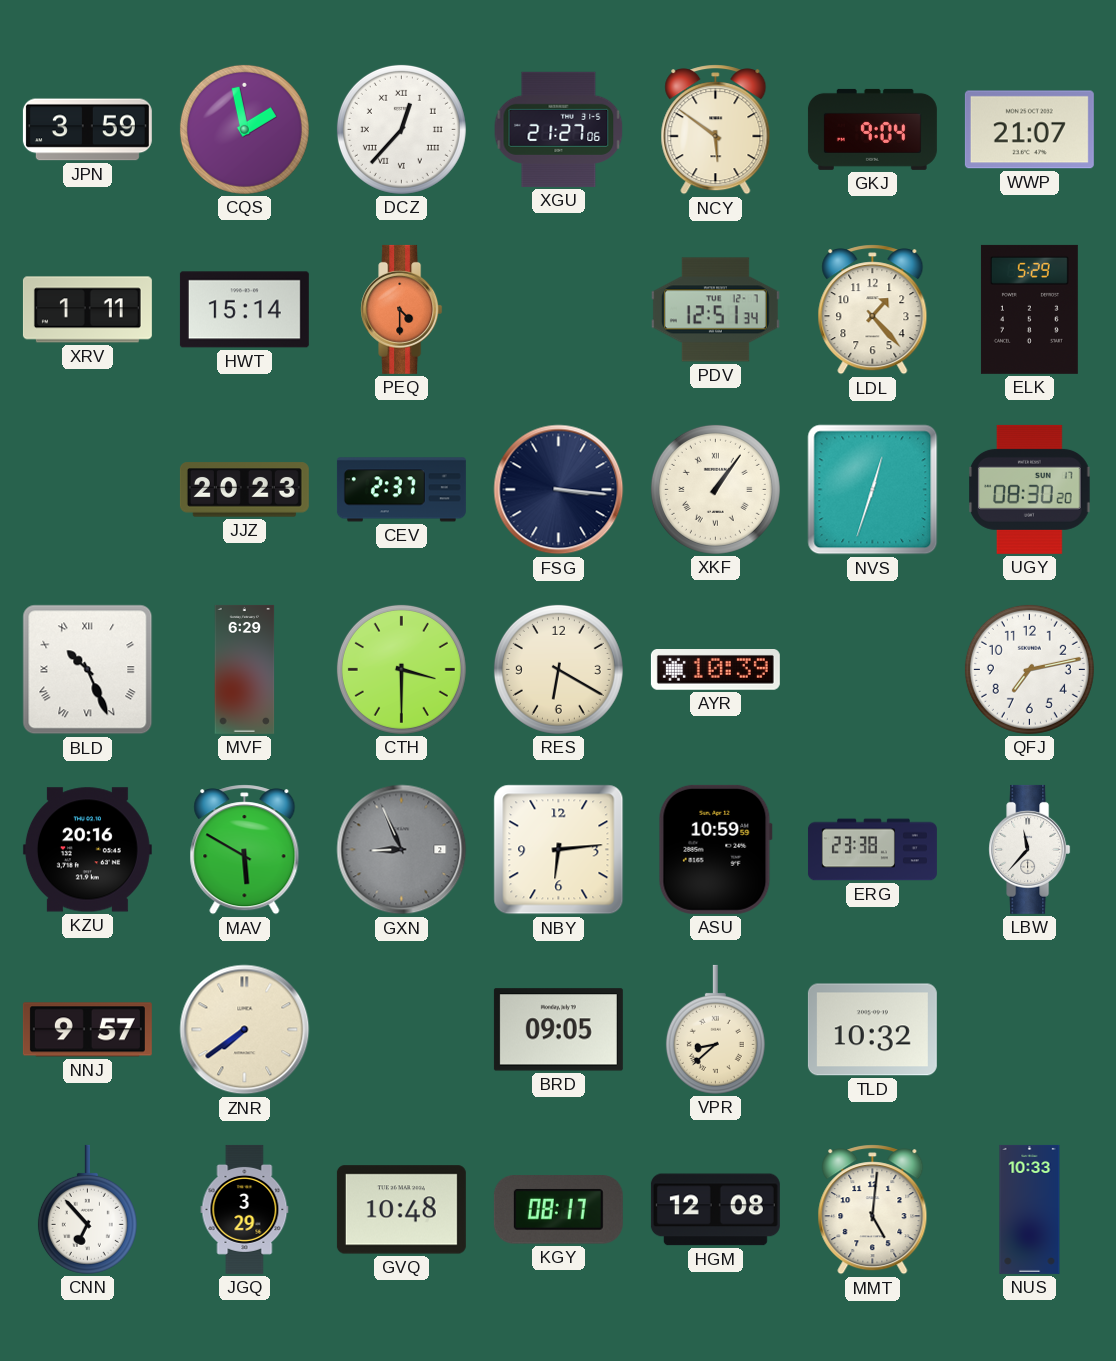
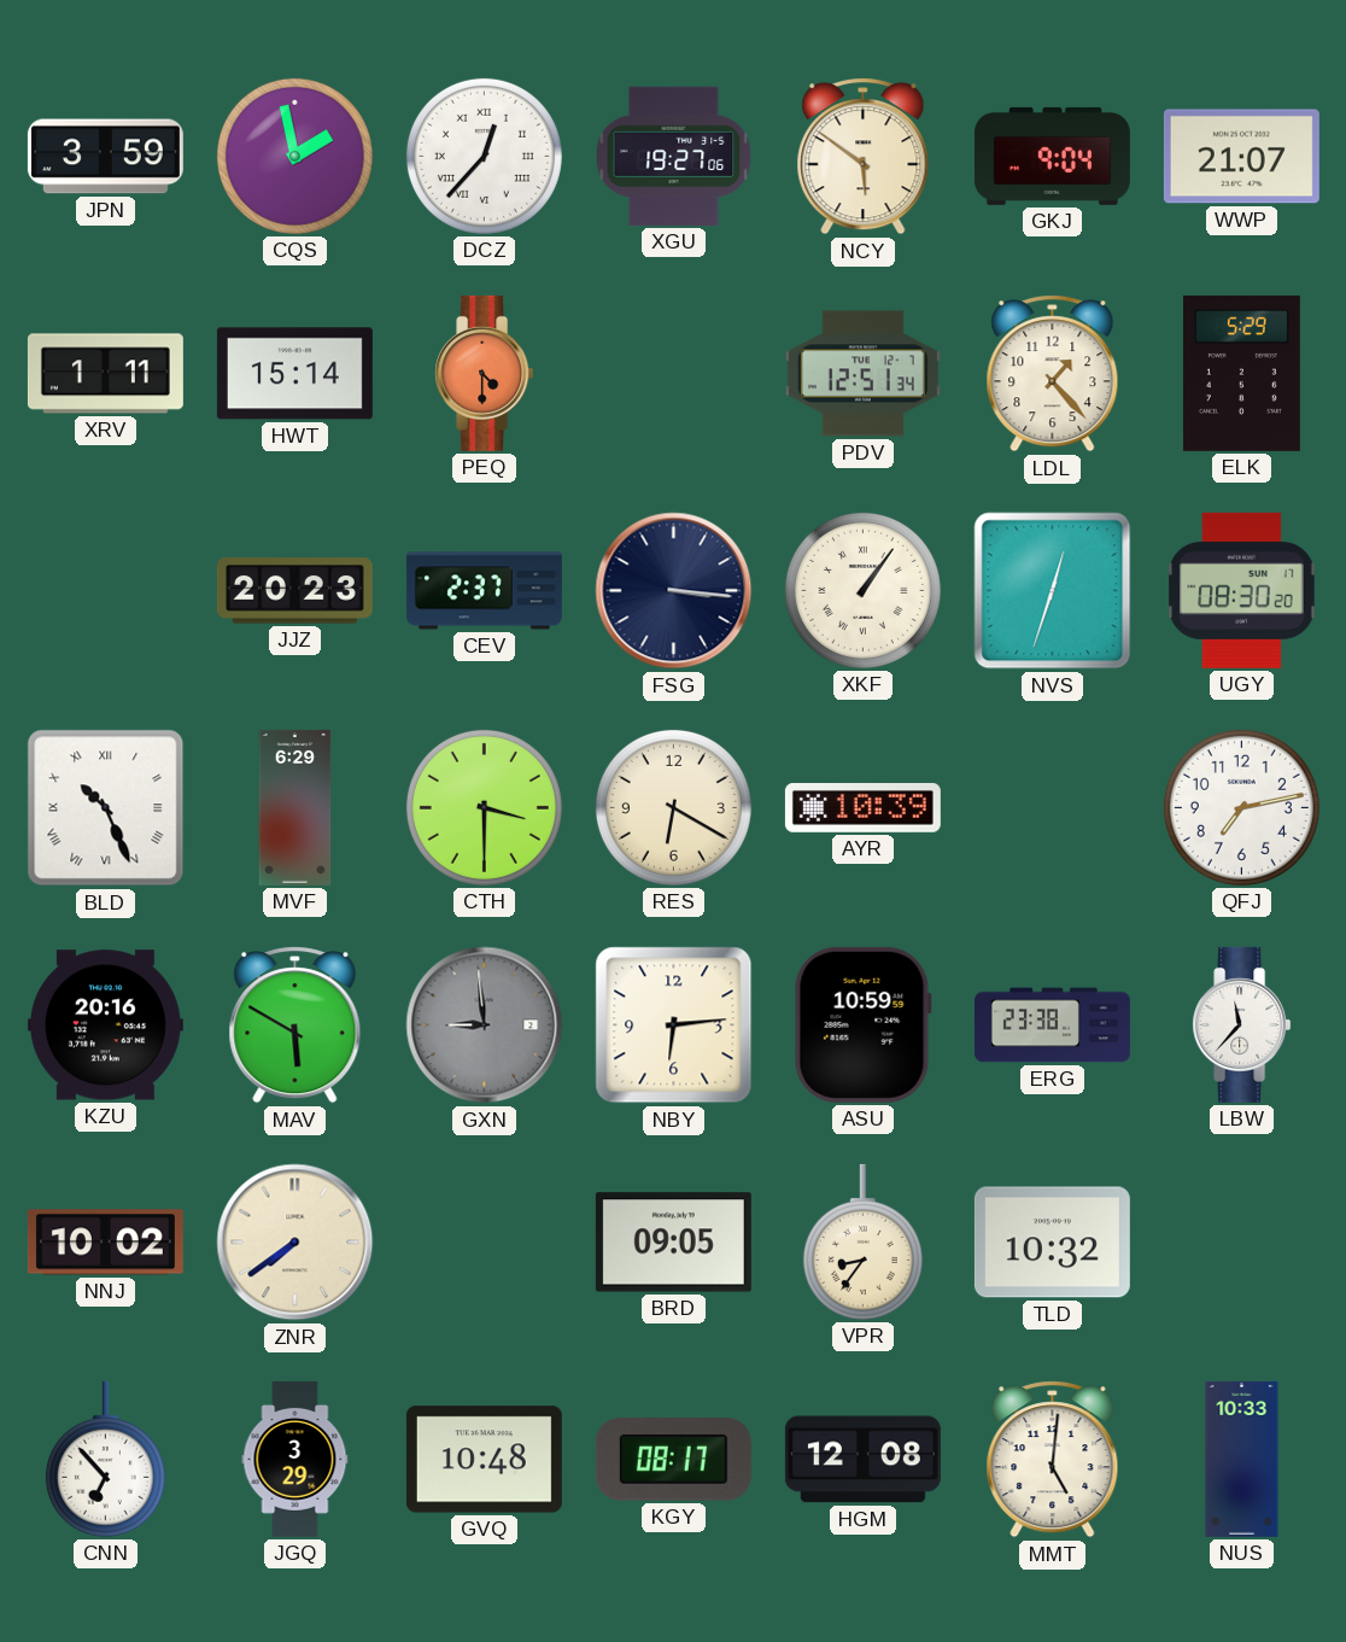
XGU: 21:27 -> 19:27 (674, 156)
GXN: 8:56 -> 8:59 (485, 1025)
NNJ: 9:57 -> 10:02 (105, 1243)
VPR: 8:38 -> 8:36 (862, 1241)
